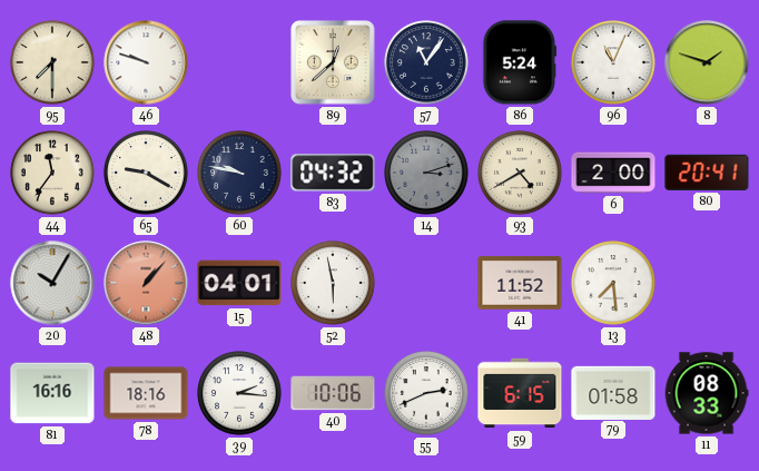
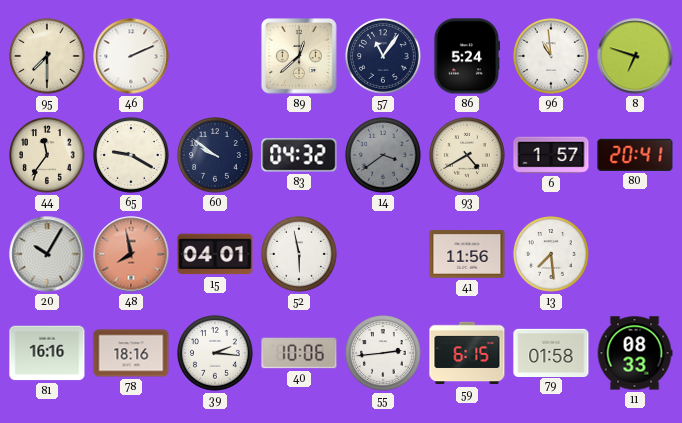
46: 9:48 -> 2:11 (131, 56)
96: 11:04 -> 10:59 (551, 56)
8: 1:48 -> 6:48 (635, 56)
60: 9:47 -> 9:51 (215, 155)
14: 3:12 -> 3:39 (383, 155)
6: 2:00 -> 1:57 (551, 155)
48: 1:07 -> 7:58 (131, 254)
41: 11:52 -> 11:56 (467, 254)
55: 2:41 -> 2:44 (383, 353)
